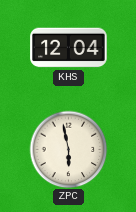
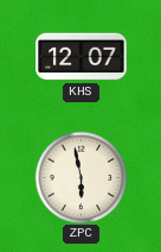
KHS: 12:04 -> 12:07 (82, 57)
